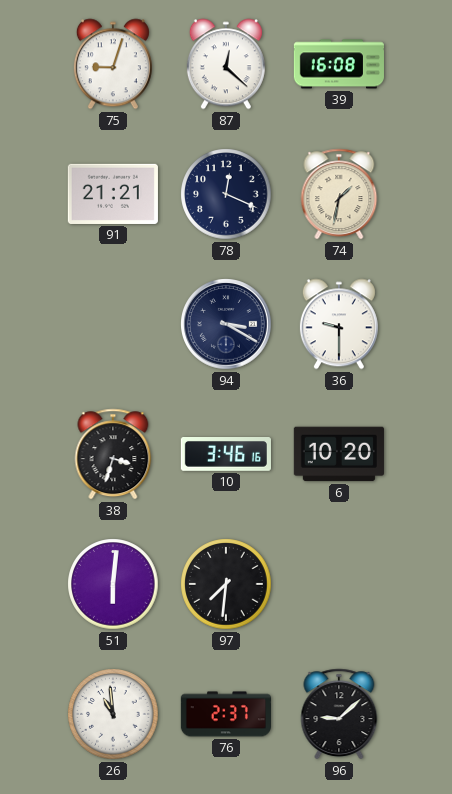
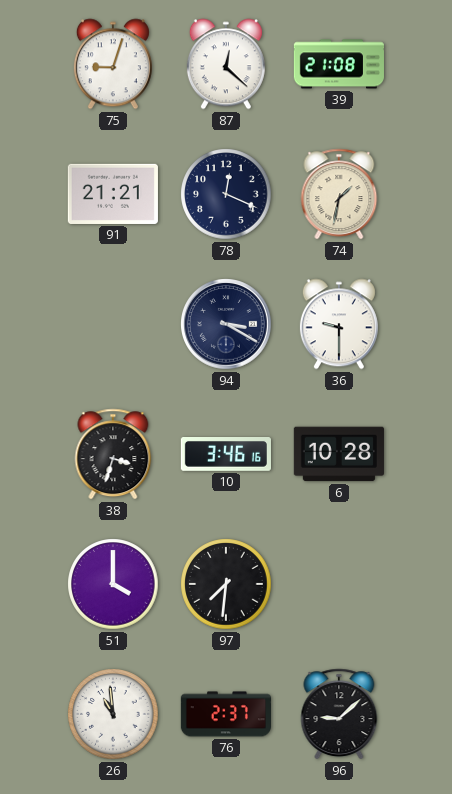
39: 16:08 -> 21:08 (339, 64)
6: 10:20 -> 10:28 (339, 454)
51: 6:01 -> 4:00 (113, 584)
